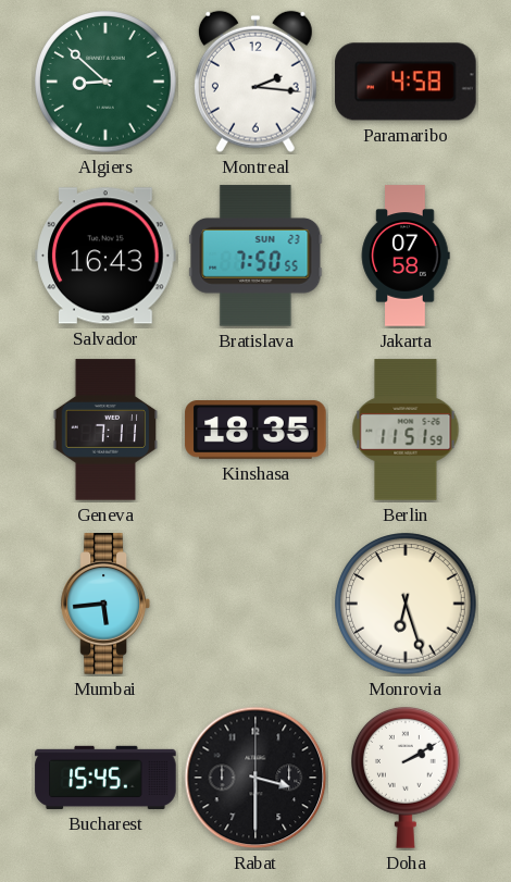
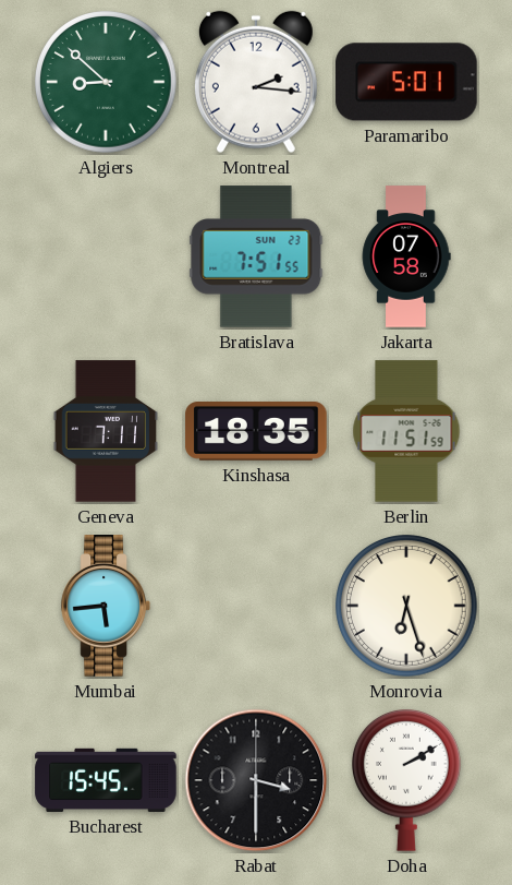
Paramaribo: 4:58 -> 5:01 (406, 82)
Salvador: 16:43 -> none (105, 256)
Bratislava: 7:50 -> 7:51 (256, 256)
